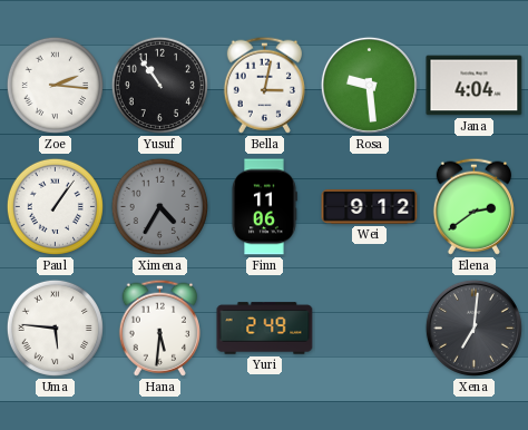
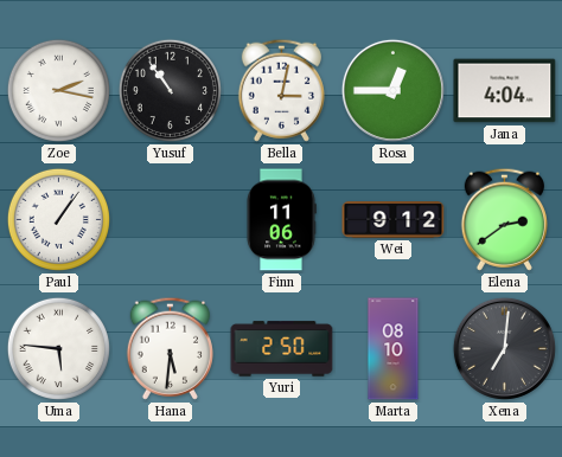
Zoe: 2:16 -> 2:17 (58, 90)
Rosa: 9:29 -> 12:45 (392, 90)
Ximena: 4:35 -> none (159, 206)
Yuri: 2:49 -> 2:50 (282, 349)
Marta: none -> 08:10 (394, 349)
